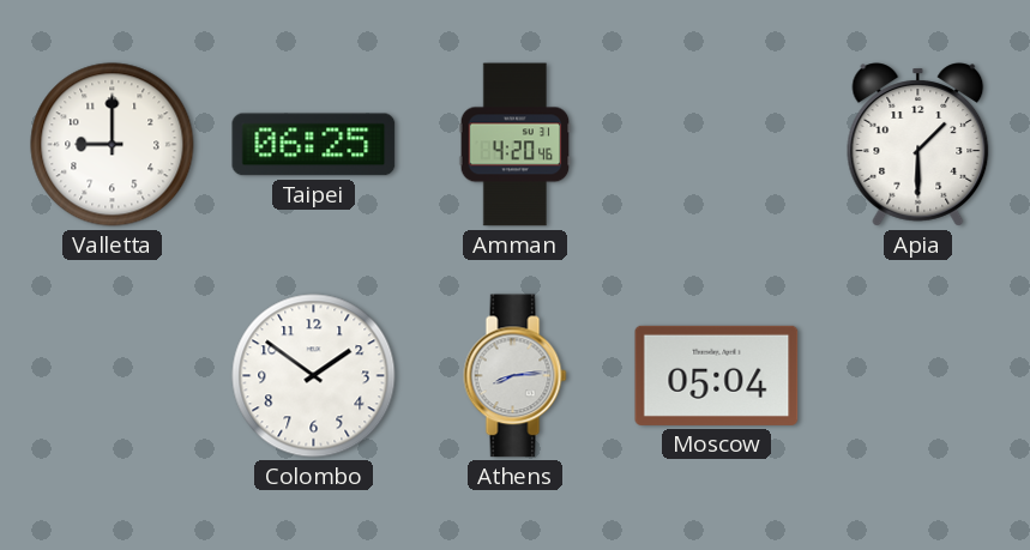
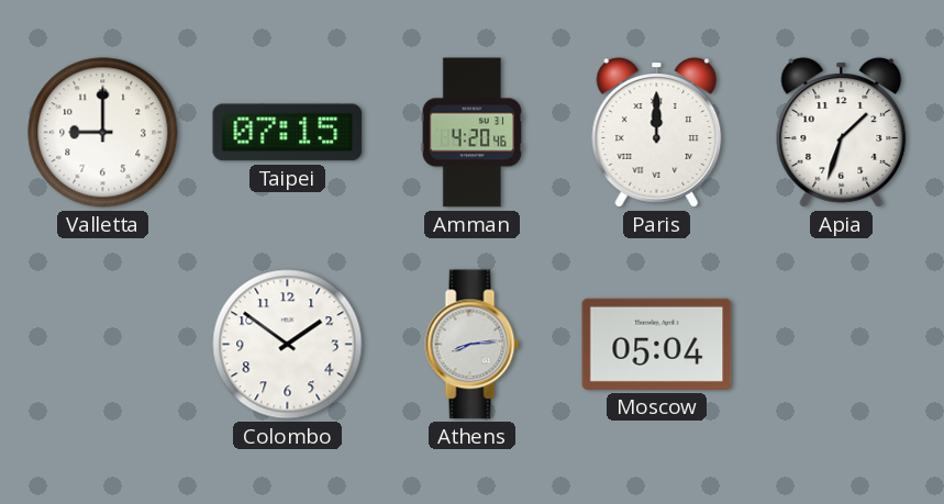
Taipei: 06:25 -> 07:15 (288, 133)
Paris: none -> 12:00 (657, 133)
Apia: 1:30 -> 1:33 (842, 133)
